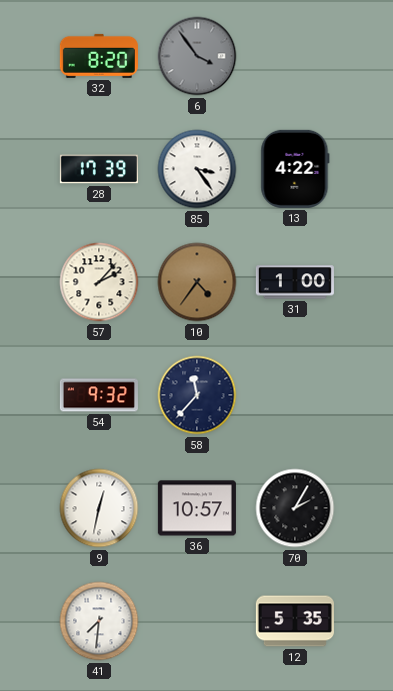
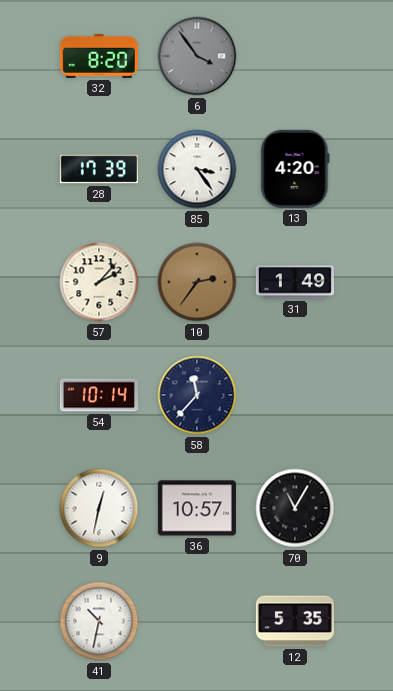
13: 4:22 -> 4:20 (295, 169)
10: 4:36 -> 2:36 (197, 282)
31: 1:00 -> 1:49 (295, 282)
54: 9:32 -> 10:14 (99, 395)
70: 2:05 -> 11:05 (295, 508)
41: 7:31 -> 10:32 (99, 621)
